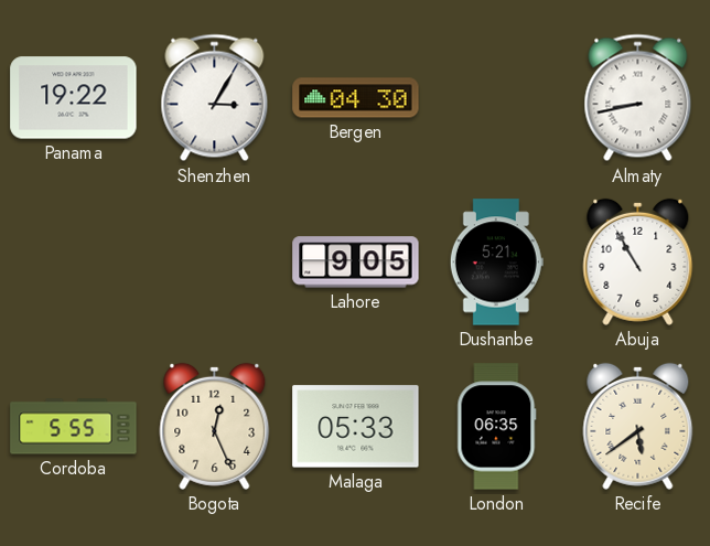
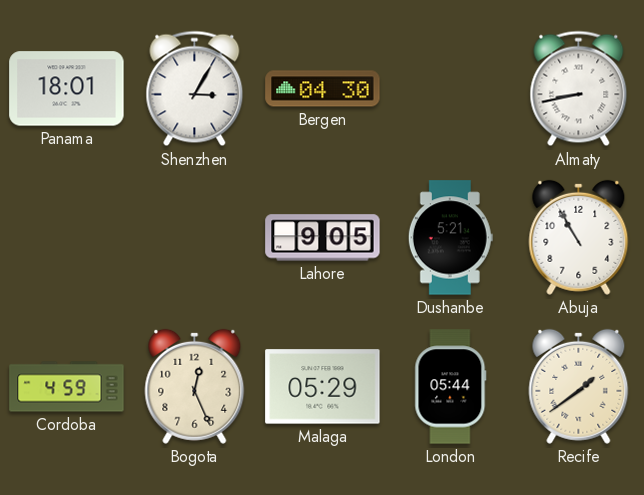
Panama: 19:22 -> 18:01 (67, 89)
Cordoba: 5:55 -> 4:59 (67, 387)
Malaga: 05:33 -> 05:29 (323, 387)
London: 06:35 -> 05:44 (451, 387)
Recife: 5:39 -> 1:39 (579, 386)
